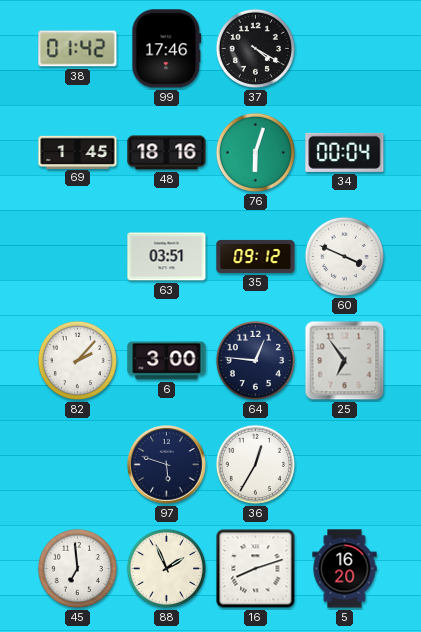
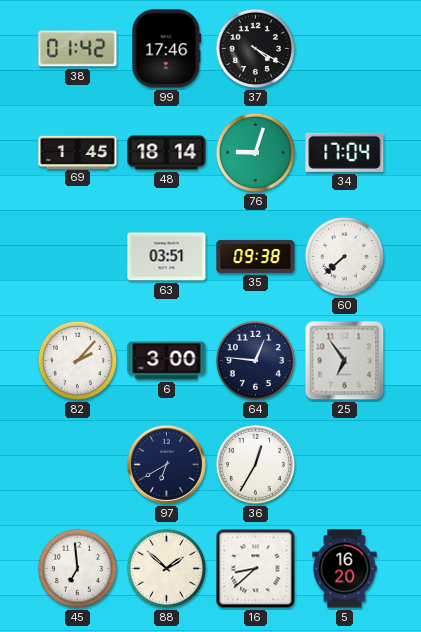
48: 18:16 -> 18:14 (167, 153)
76: 6:03 -> 9:03 (255, 152)
34: 00:04 -> 17:04 (345, 152)
35: 09:12 -> 09:38 (256, 256)
60: 3:49 -> 7:38 (344, 256)
97: 5:48 -> 6:40 (167, 465)
88: 1:56 -> 1:52 (166, 568)
16: 8:12 -> 8:38 (256, 569)
